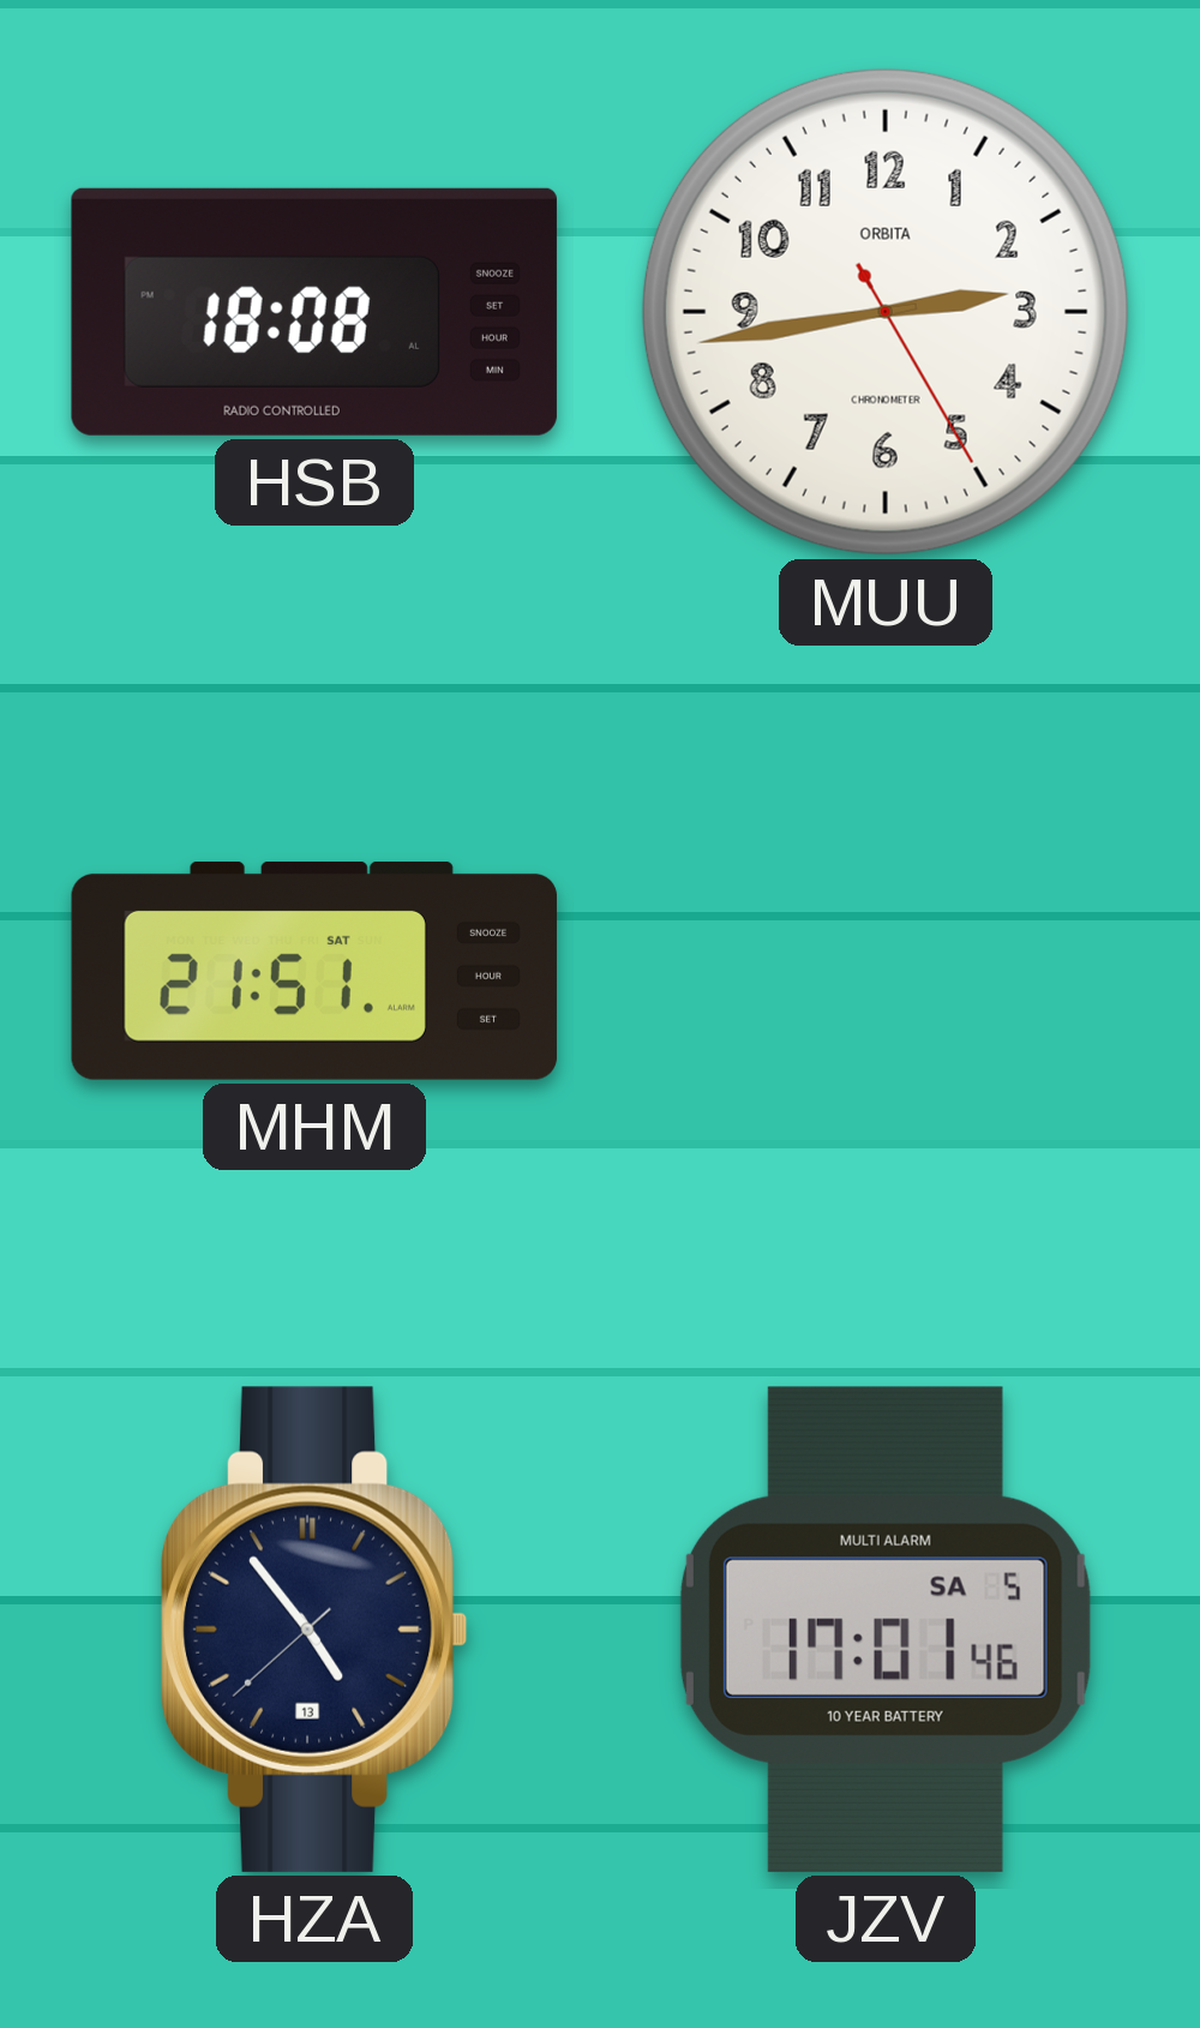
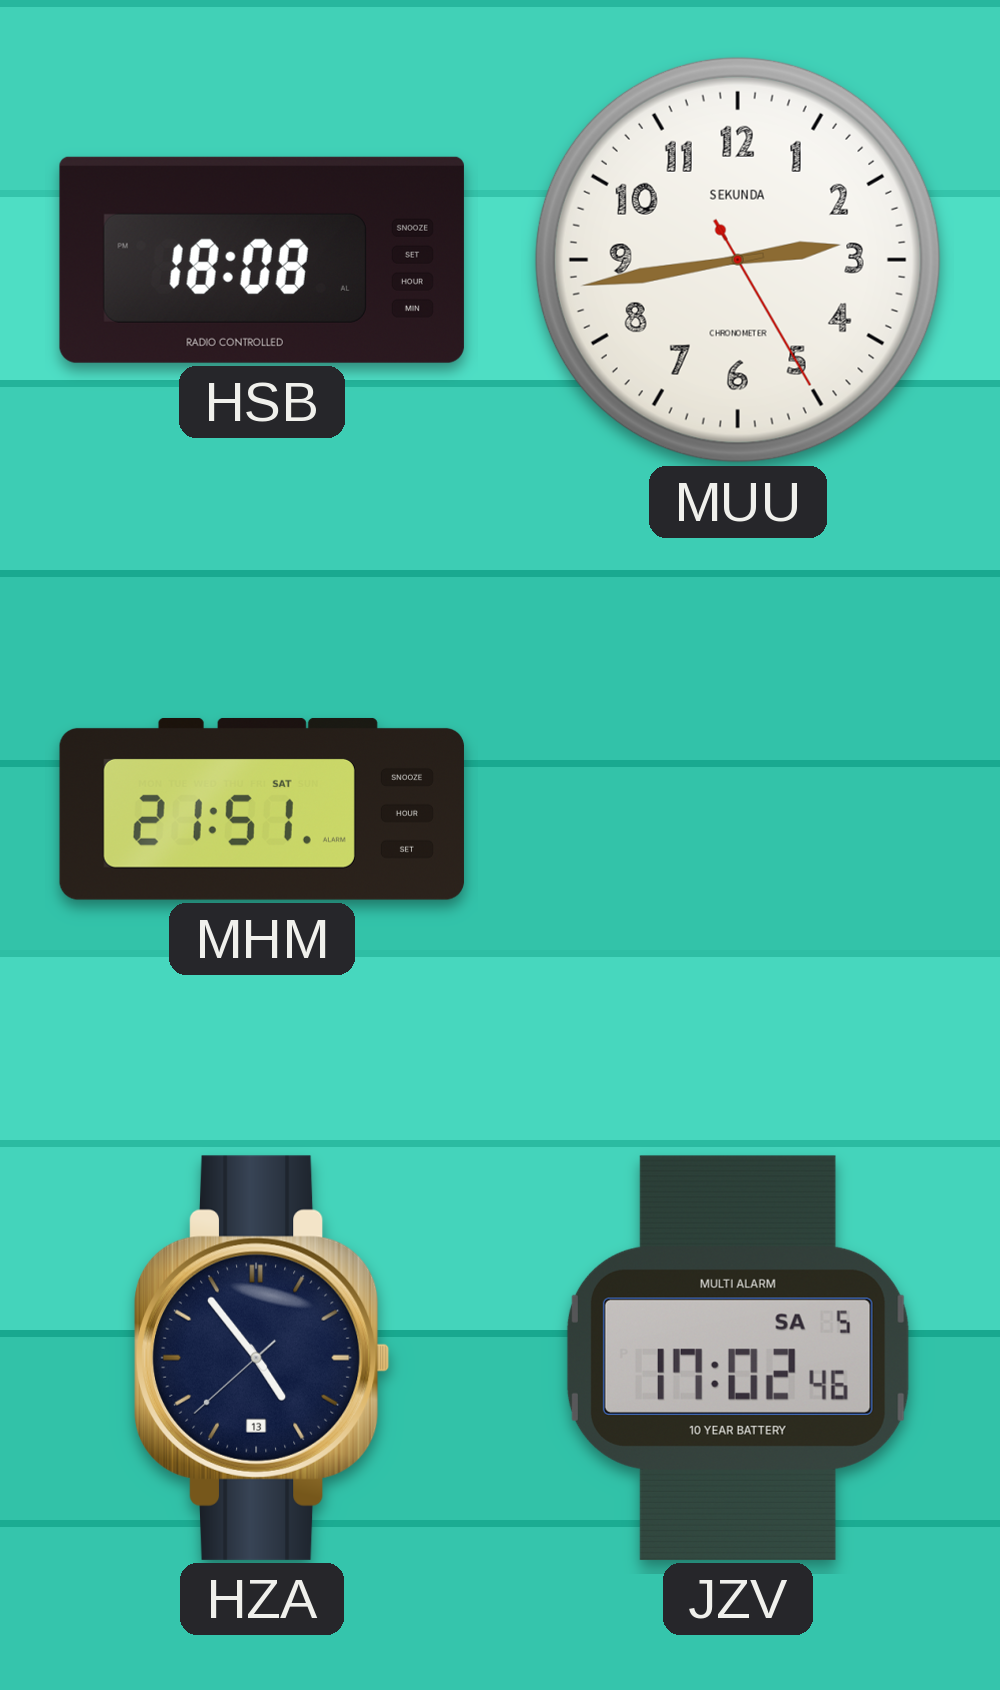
MUU brand: ORBITA -> SEKUNDA (738, 260)
JZV: 17:01 -> 17:02 (738, 1358)
